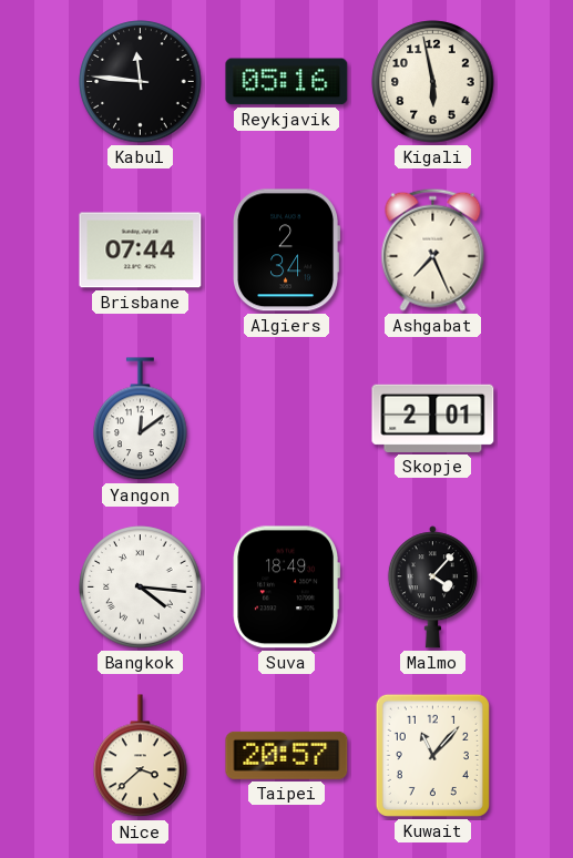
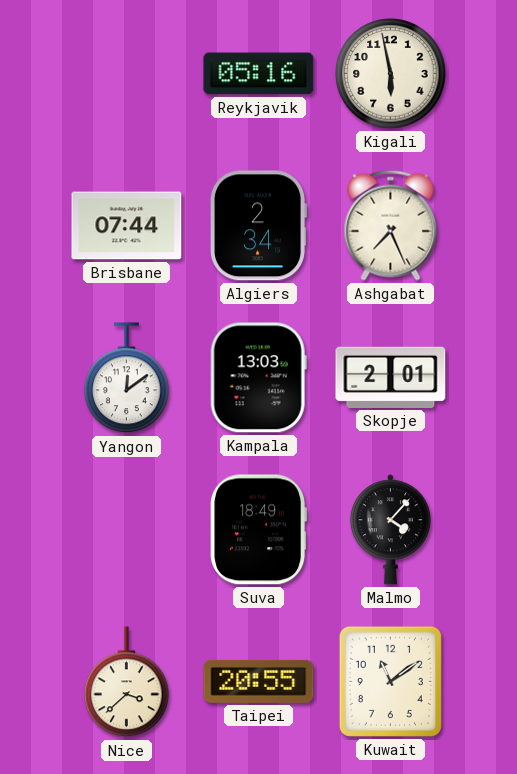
Kabul: 11:46 -> none (141, 82)
Kampala: none -> 13:03 (258, 378)
Bangkok: 4:16 -> none (141, 588)
Taipei: 20:57 -> 20:55 (259, 681)
Kuwait: 11:07 -> 11:09 (390, 681)
